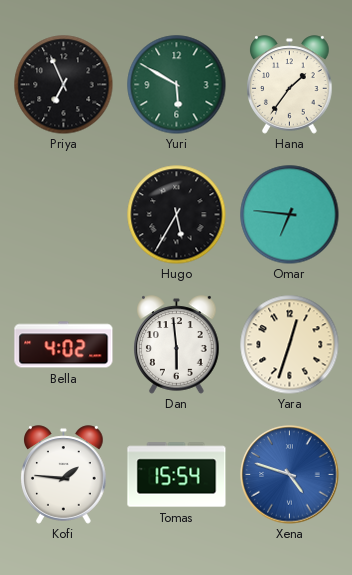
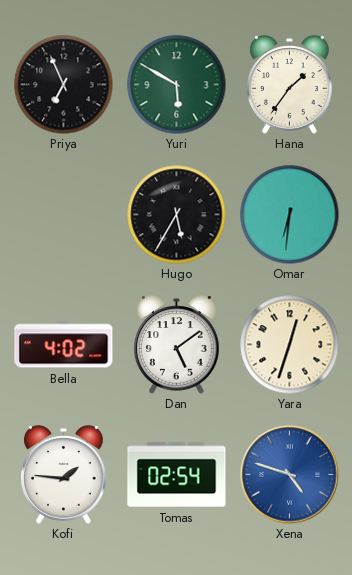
Omar: 6:46 -> 6:31 (290, 215)
Dan: 5:59 -> 5:09 (177, 345)
Tomas: 15:54 -> 02:54 (177, 475)
